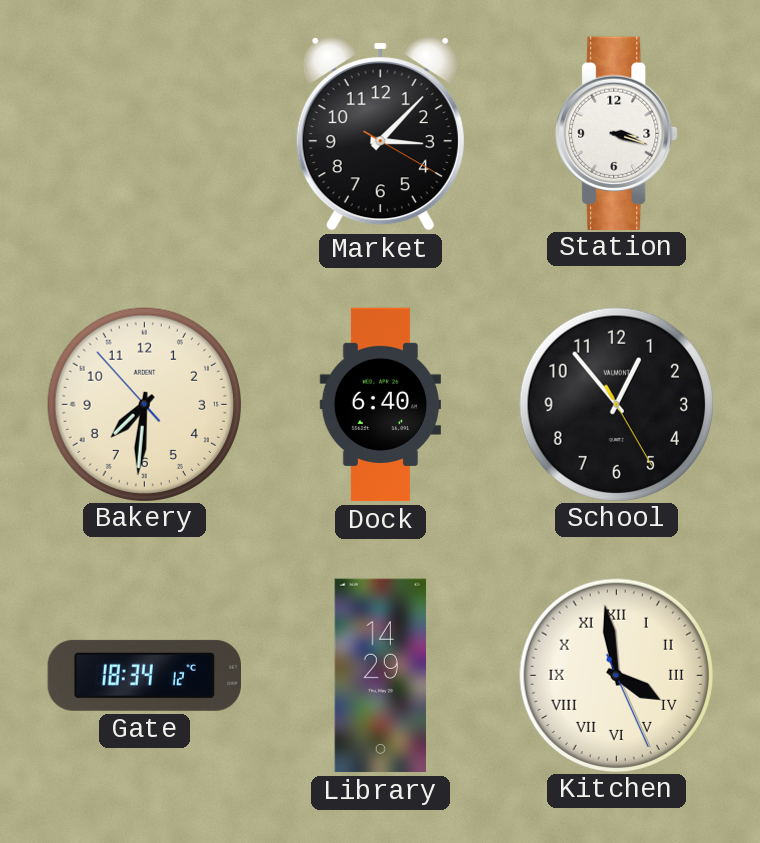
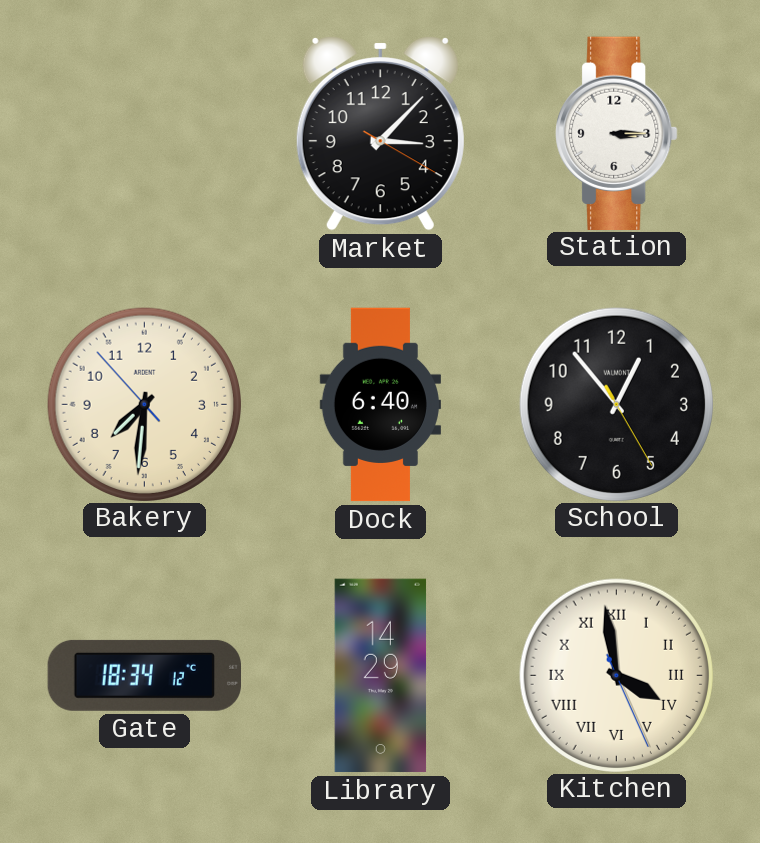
Station: 3:18 -> 3:15 (617, 133)
